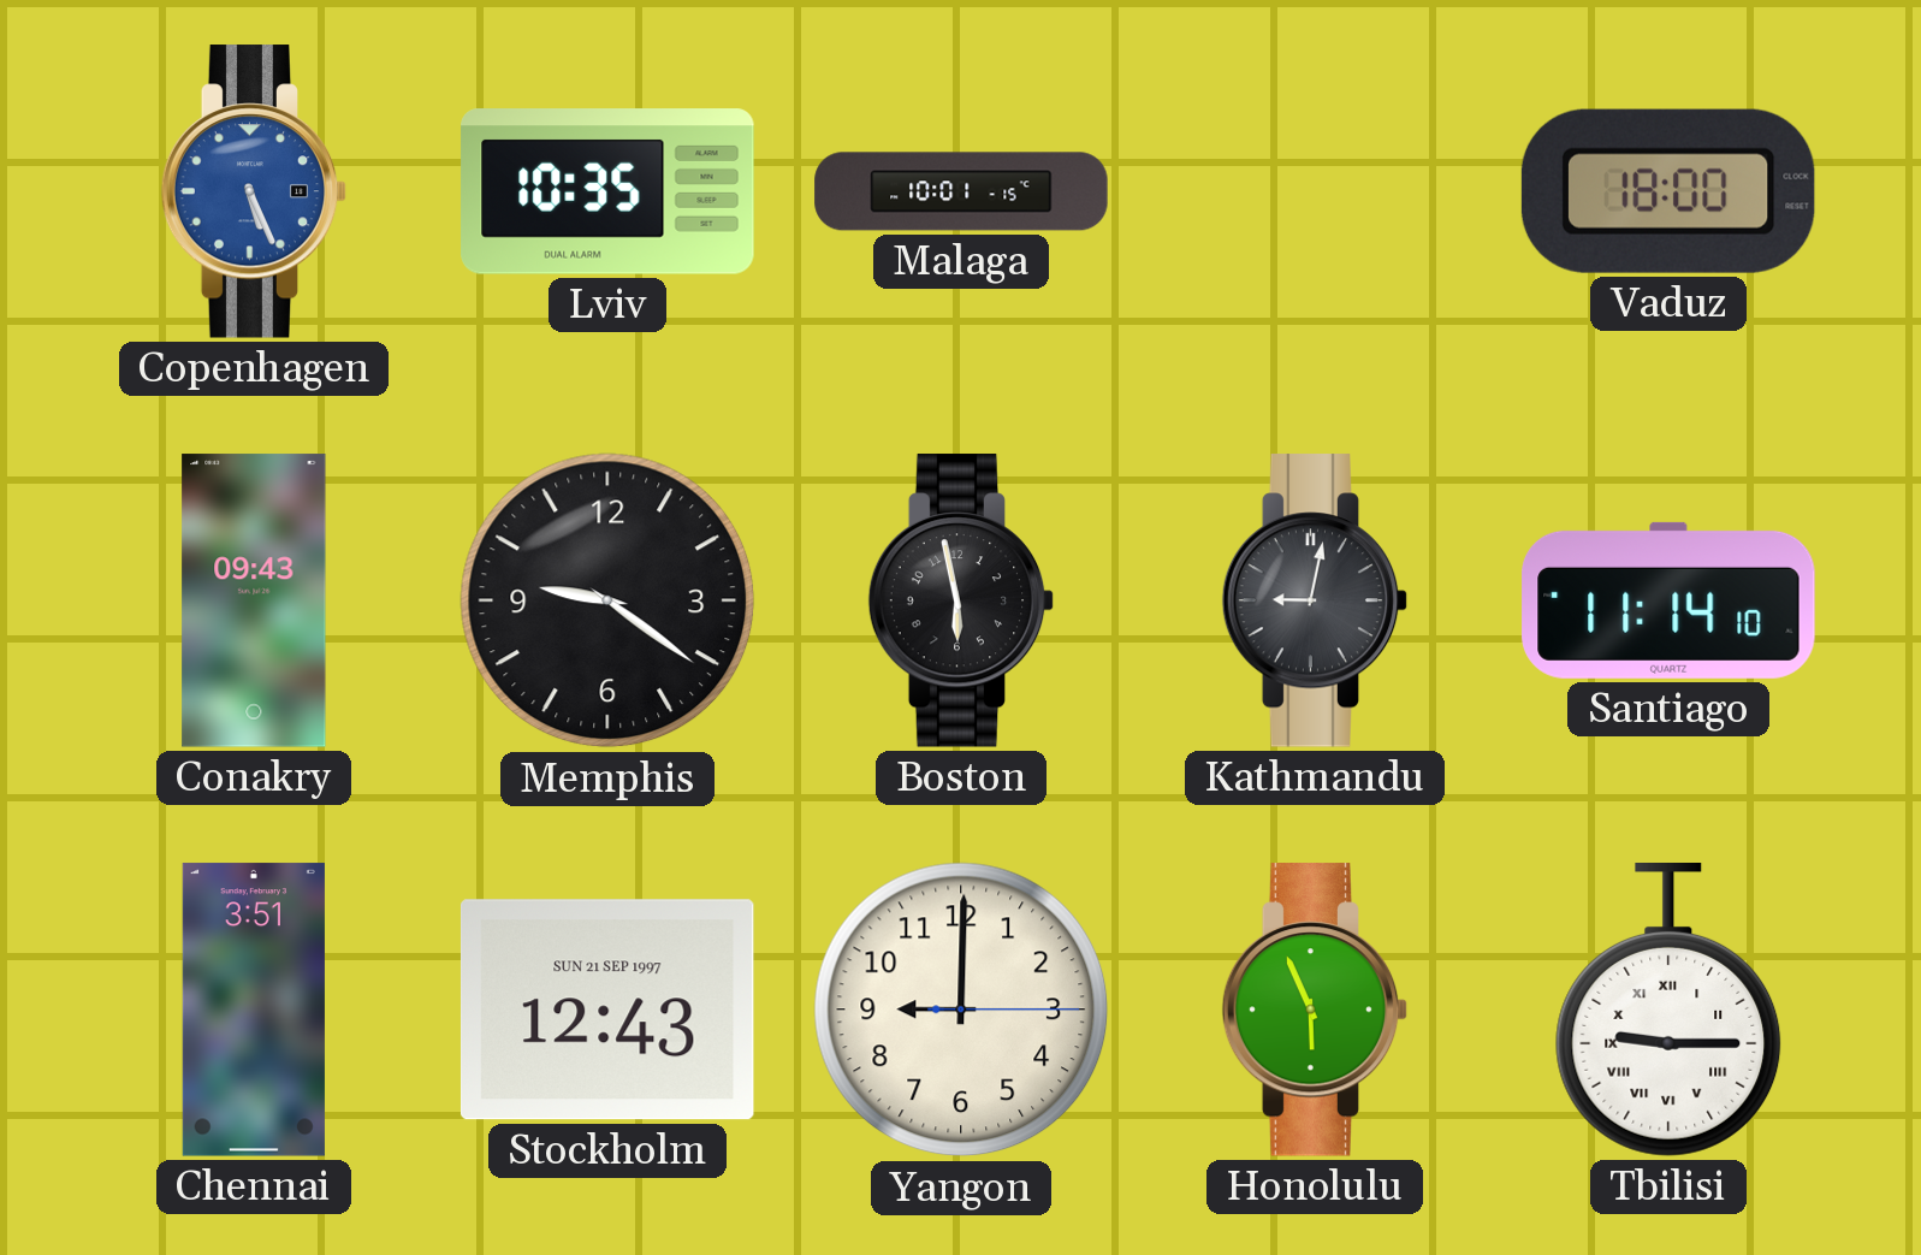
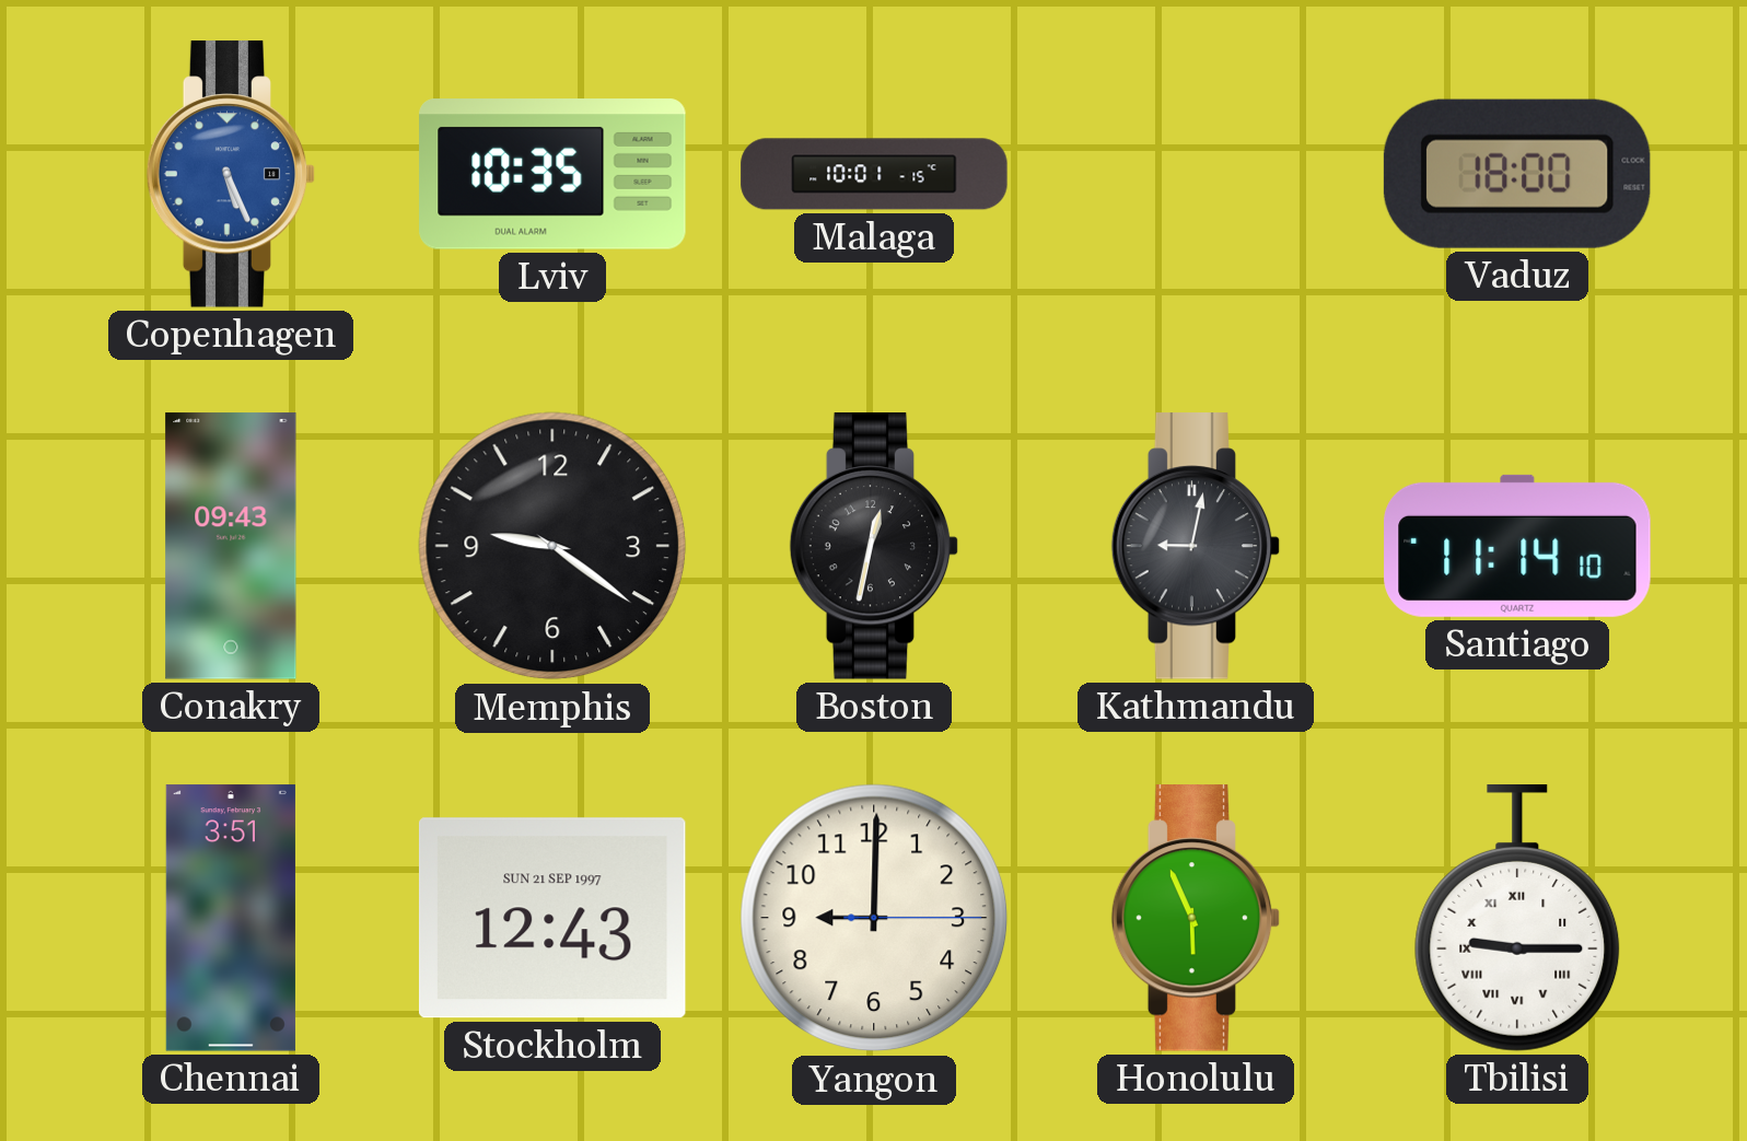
Boston: 5:58 -> 12:32 (874, 546)
